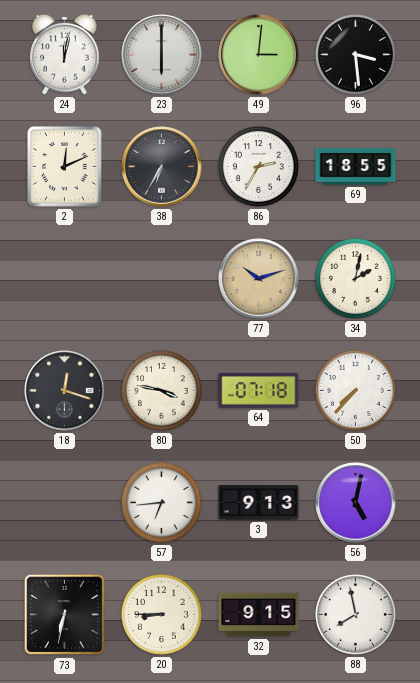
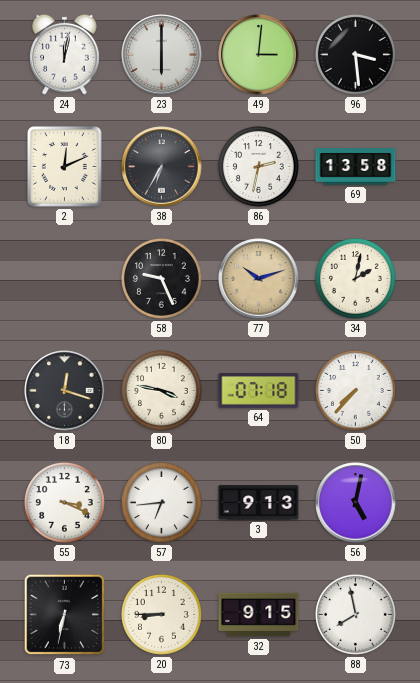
86: 2:35 -> 2:32 (259, 167)
69: 18:55 -> 13:58 (356, 167)
58: none -> 9:26 (162, 279)
55: none -> 3:19 (65, 503)
